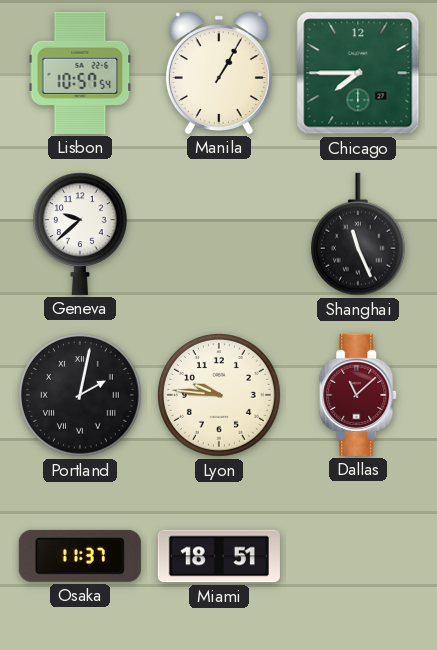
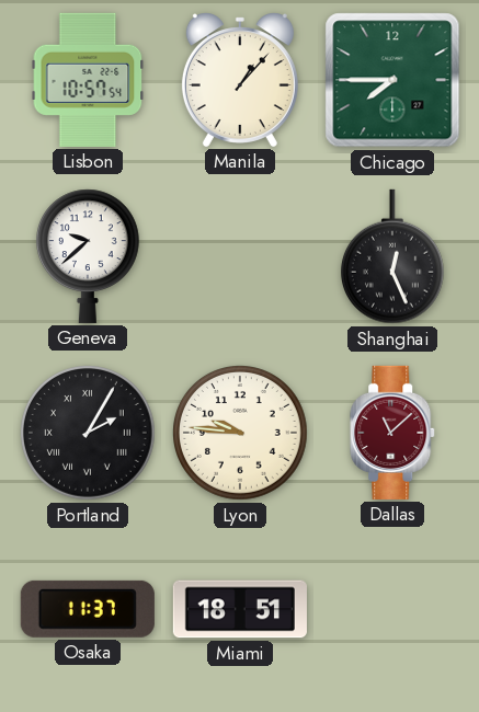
Manila: 1:05 -> 1:07 (240, 80)
Shanghai: 11:26 -> 12:26 (392, 256)
Portland: 2:02 -> 2:05 (89, 434)
